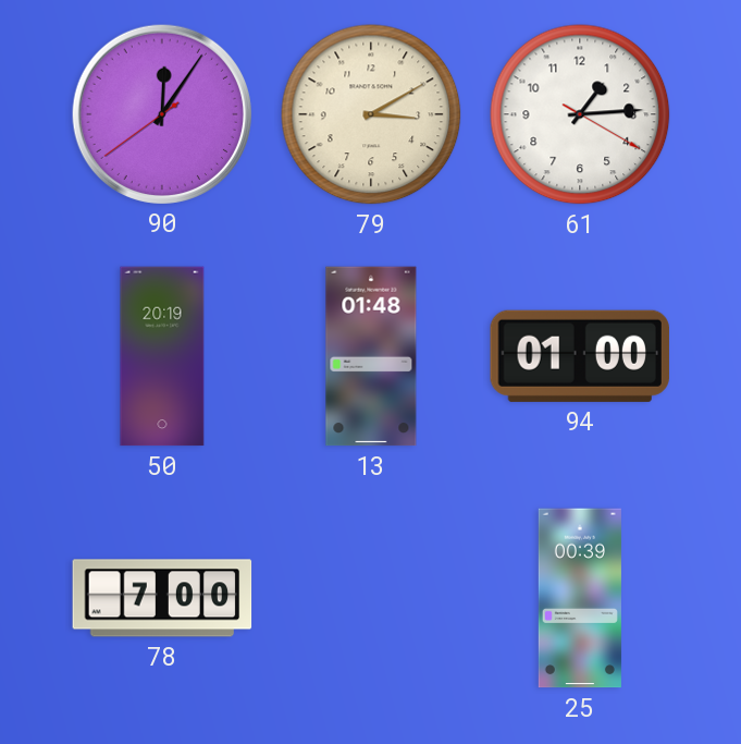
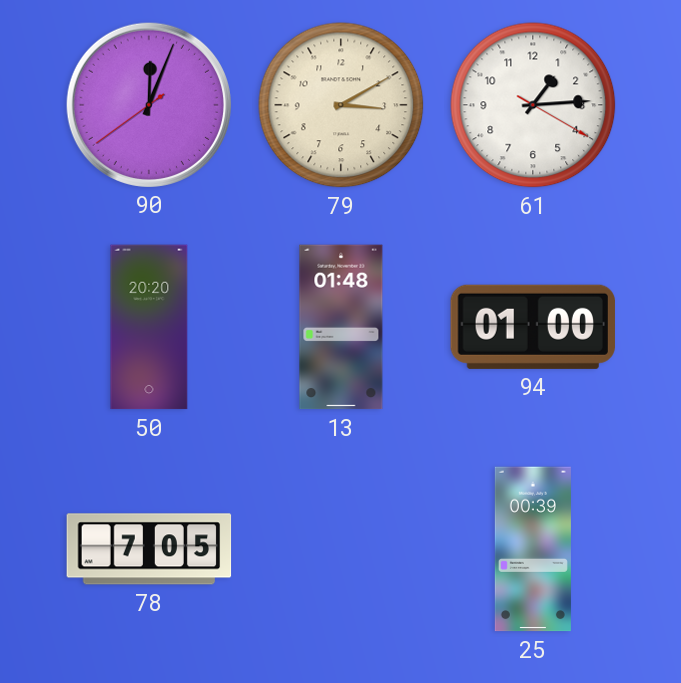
90: 12:05 -> 12:03 (148, 104)
50: 20:19 -> 20:20 (149, 327)
78: 7:00 -> 7:05 (149, 549)
